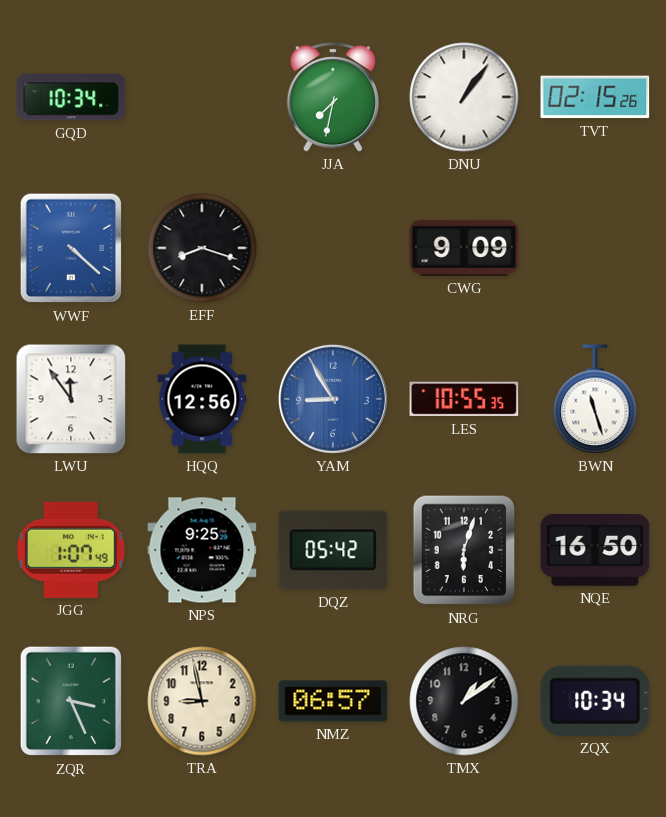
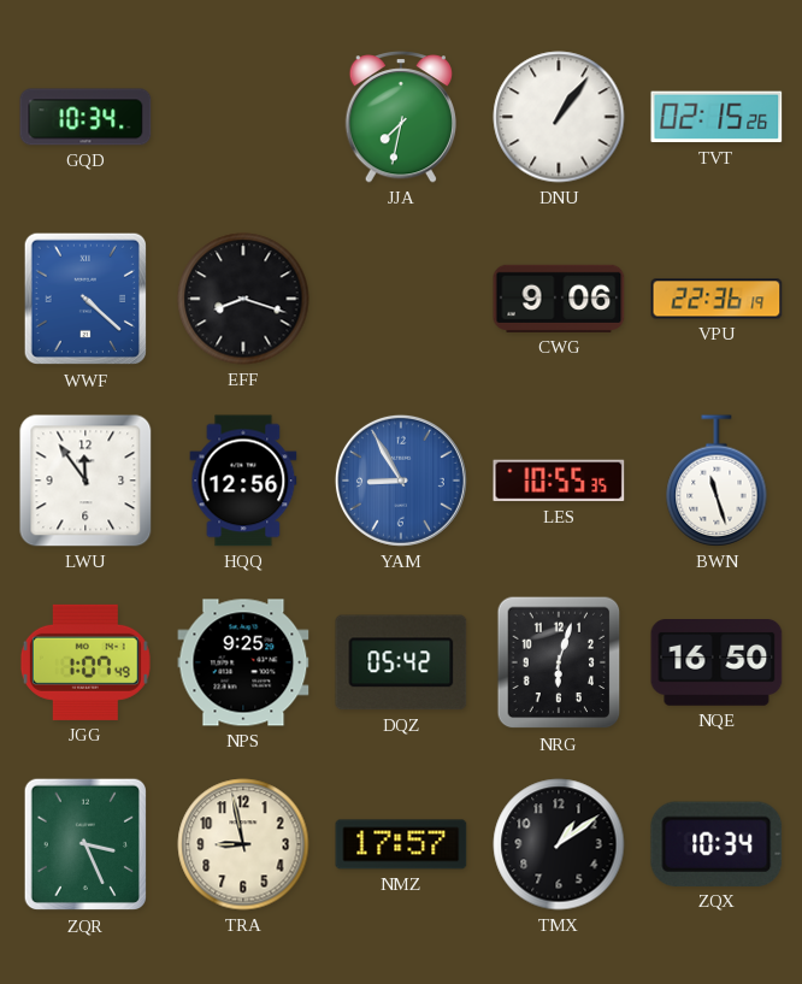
CWG: 9:09 -> 9:06 (559, 299)
VPU: none -> 22:36 (717, 299)
NMZ: 06:57 -> 17:57 (401, 844)
